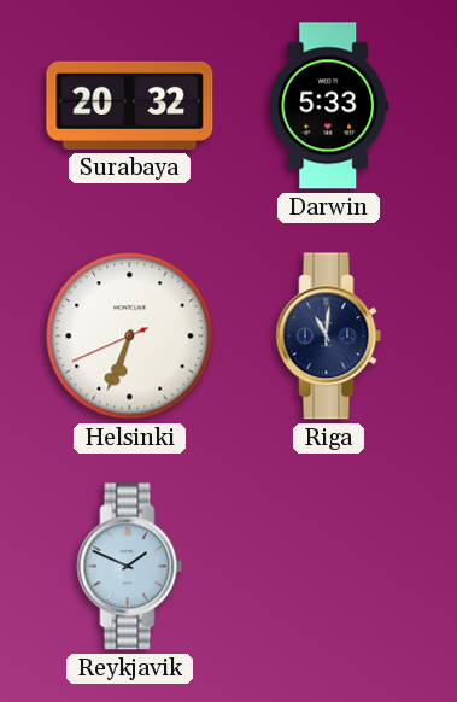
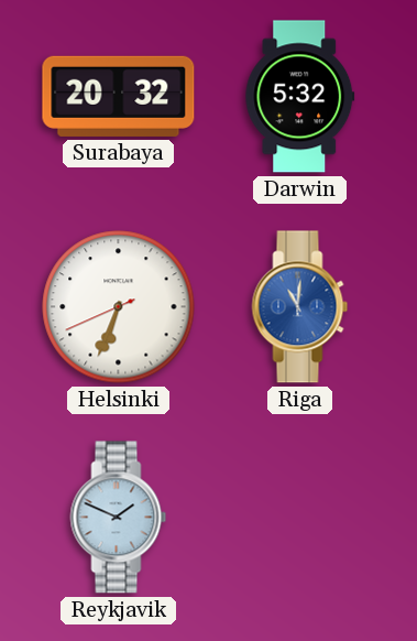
Darwin: 5:33 -> 5:32 (300, 97)
Riga dial: navy -> blue (300, 307)
